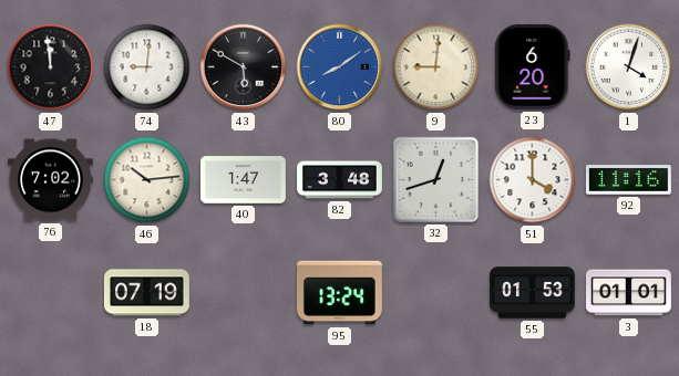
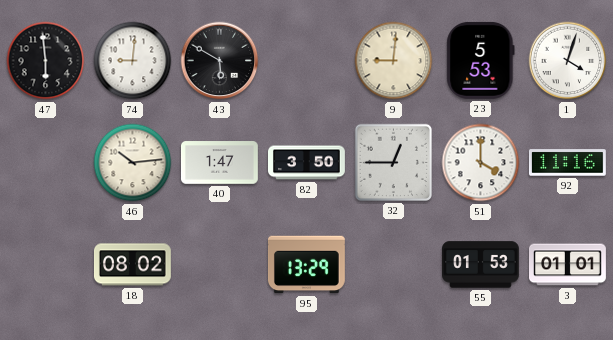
47: 11:59 -> 5:59 (46, 61)
80: 8:09 -> none (340, 67)
23: 6:20 -> 5:53 (481, 60)
76: 7:02 -> none (50, 180)
82: 3:48 -> 3:50 (307, 163)
32: 12:42 -> 12:45 (393, 162)
18: 07:19 -> 08:02 (132, 265)
95: 13:24 -> 13:29 (306, 265)
